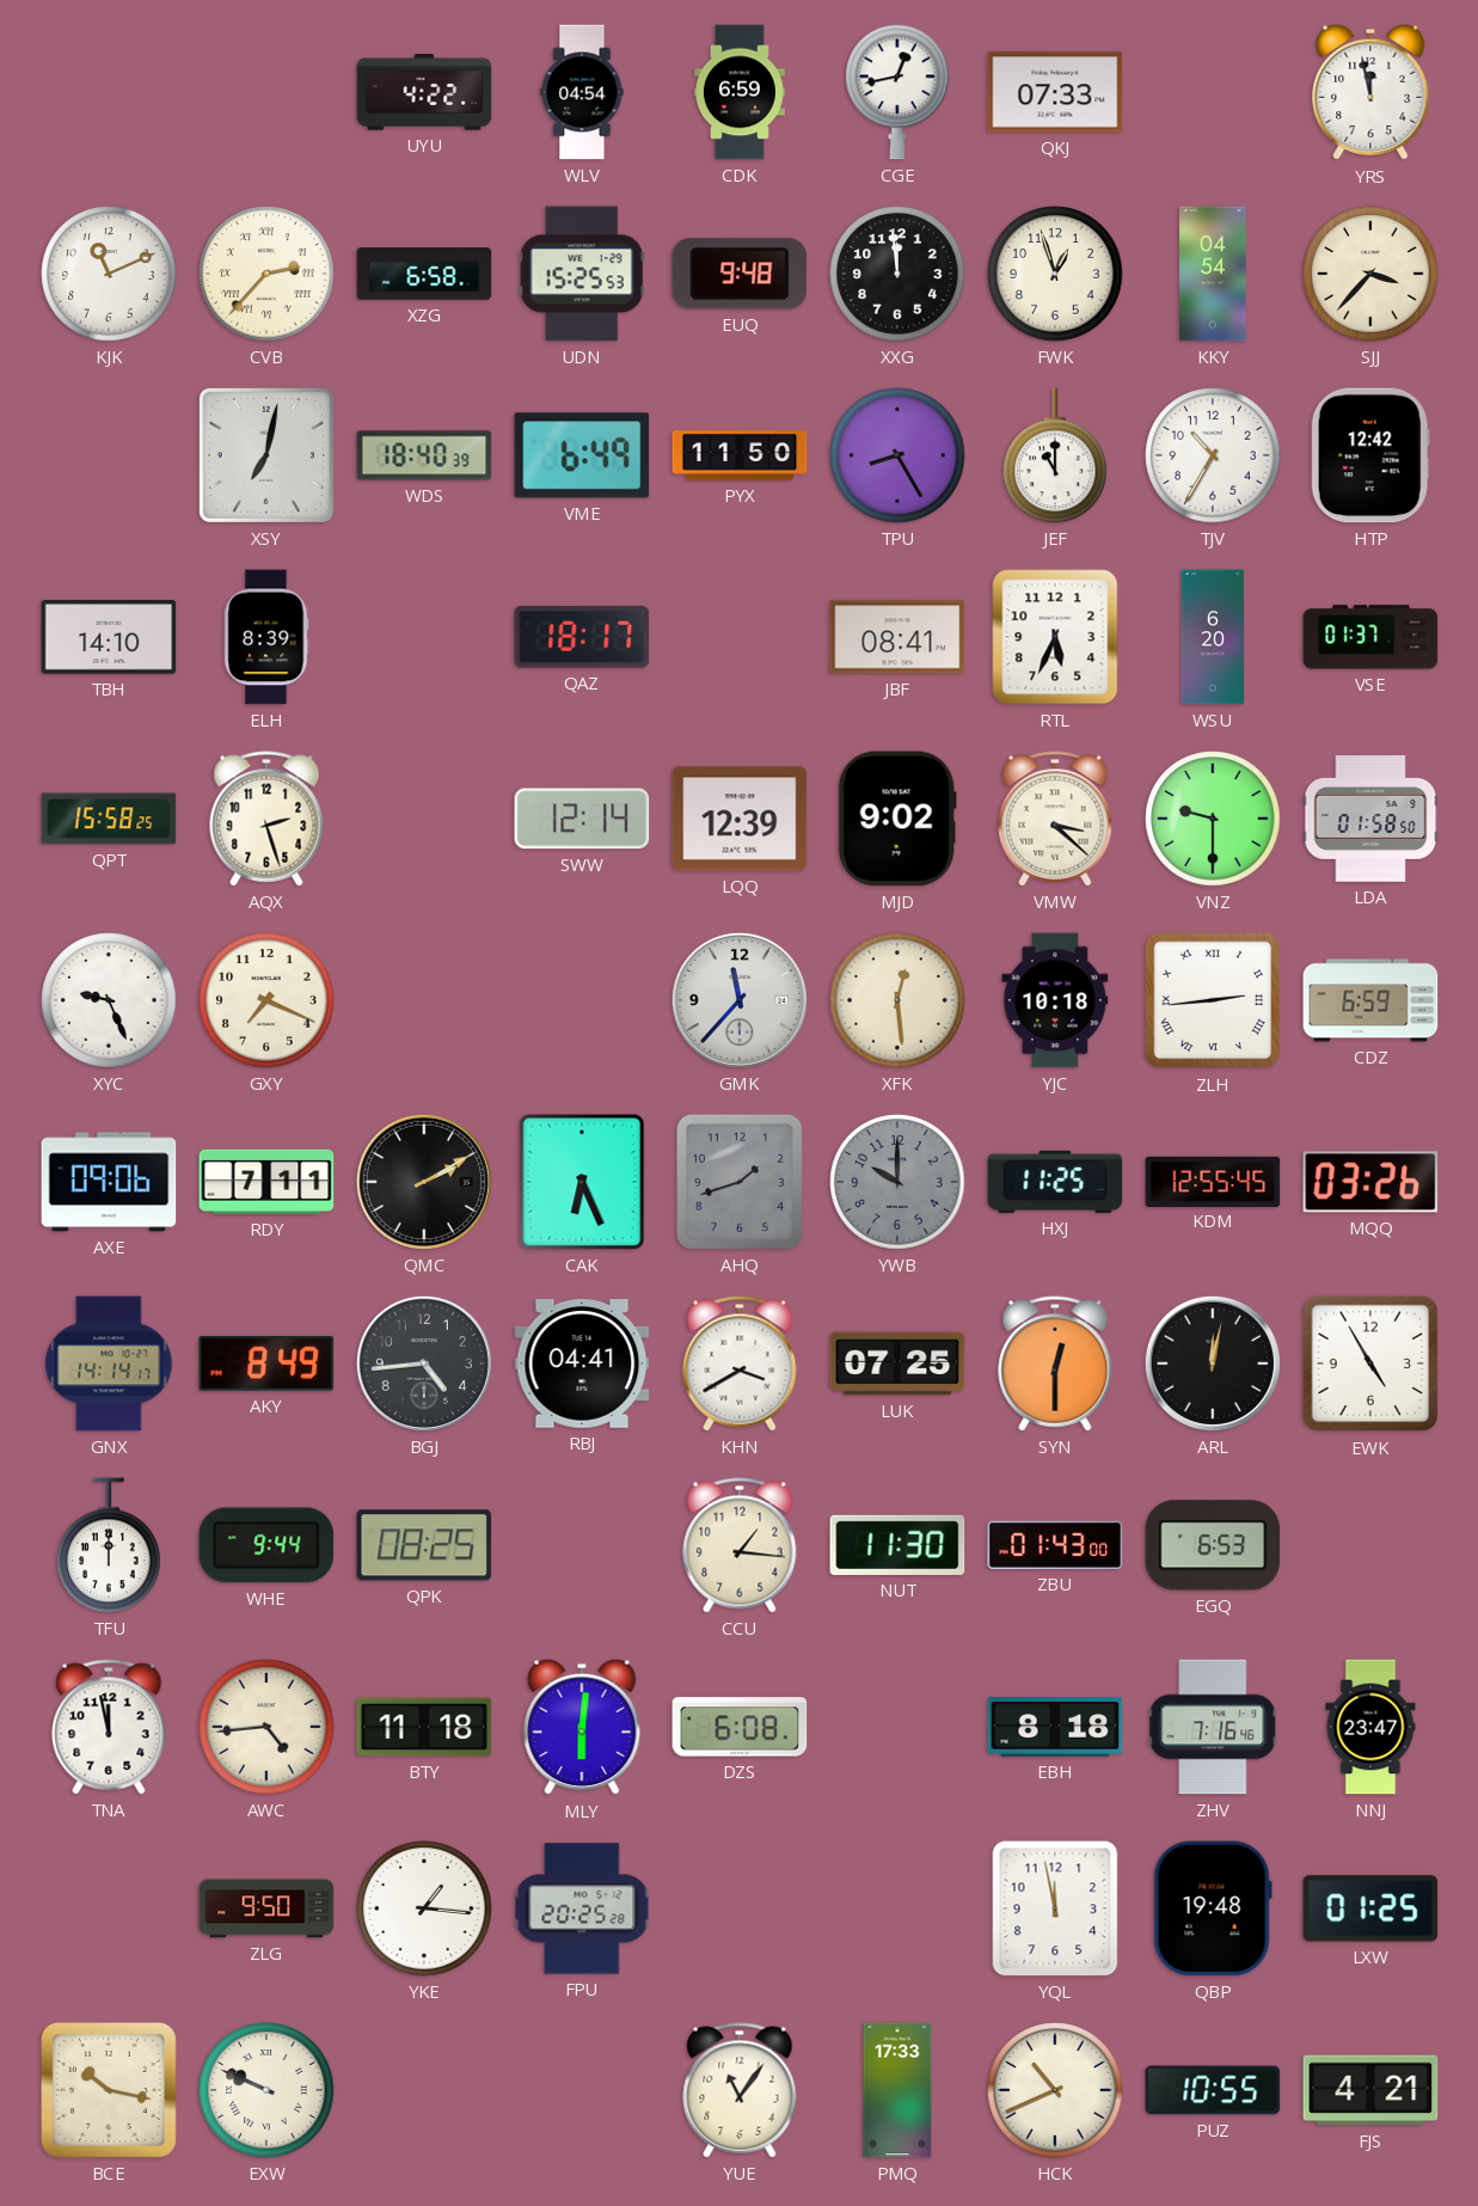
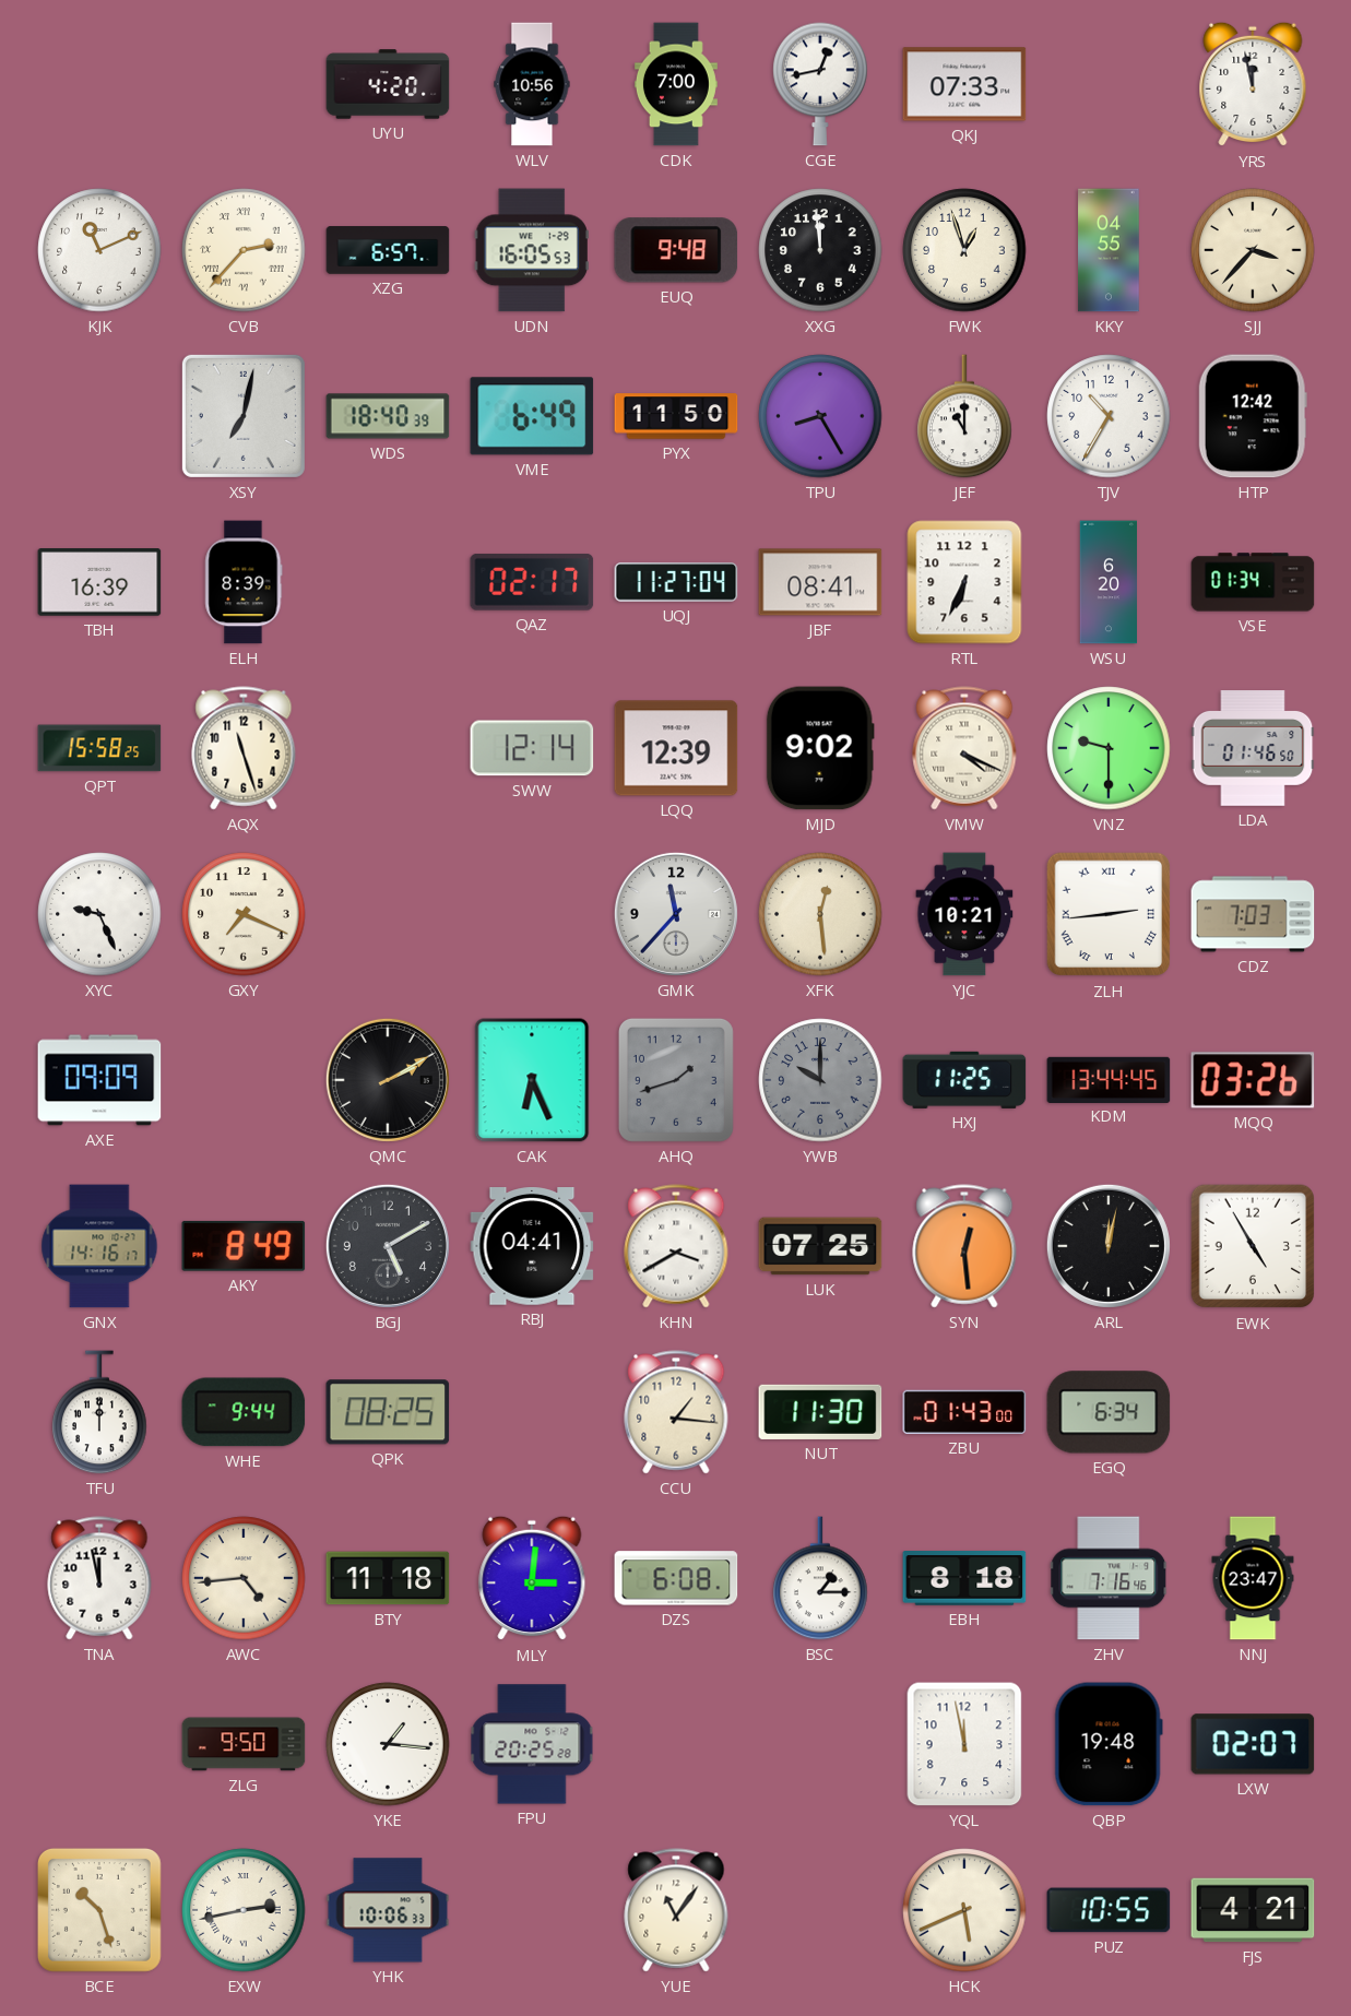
UYU: 4:22 -> 4:20 (388, 84)
WLV: 04:54 -> 10:56 (532, 84)
CDK: 6:59 -> 7:00 (676, 84)
XZG: 6:58 -> 6:57 (388, 250)
UDN: 15:25 -> 16:05 (532, 250)
KKY: 04:54 -> 04:55 (1109, 250)
TBH: 14:10 -> 16:39 (99, 583)
QAZ: 18:17 -> 02:17 (532, 582)
UQJ: none -> 11:27 (676, 582)
RTL: 5:34 -> 6:34 (964, 582)
VSE: 01:37 -> 01:34 (1253, 582)
AQX: 2:27 -> 11:27 (244, 748)
VMW: 3:22 -> 4:19 (964, 748)
LDA: 01:58 -> 01:46 (1253, 748)
YJC: 10:18 -> 10:21 (964, 914)
CDZ: 6:59 -> 7:03 (1253, 914)
AXE: 09:06 -> 09:09 (99, 1080)
RDY: 7:11 -> none (266, 1182)
KDM: 12:55 -> 13:44 (1109, 1079)
GNX: 14:14 -> 14:16 (99, 1246)
BGJ: 4:44 -> 5:10 (388, 1246)
SYN: 12:30 -> 12:29 (964, 1246)
EGQ: 6:53 -> 6:34 (1109, 1412)
MLY: 6:01 -> 3:01 (532, 1578)
BSC: none -> 1:15 (820, 1578)
LXW: 01:25 -> 02:07 (1253, 1744)
BCE: 10:17 -> 10:27 (99, 1910)
EXW: 9:49 -> 2:43 (244, 1910)
YHK: none -> 10:06 (388, 1910)
PMQ: 17:33 -> none (897, 2090)
HCK: 10:41 -> 5:41 (964, 1910)
